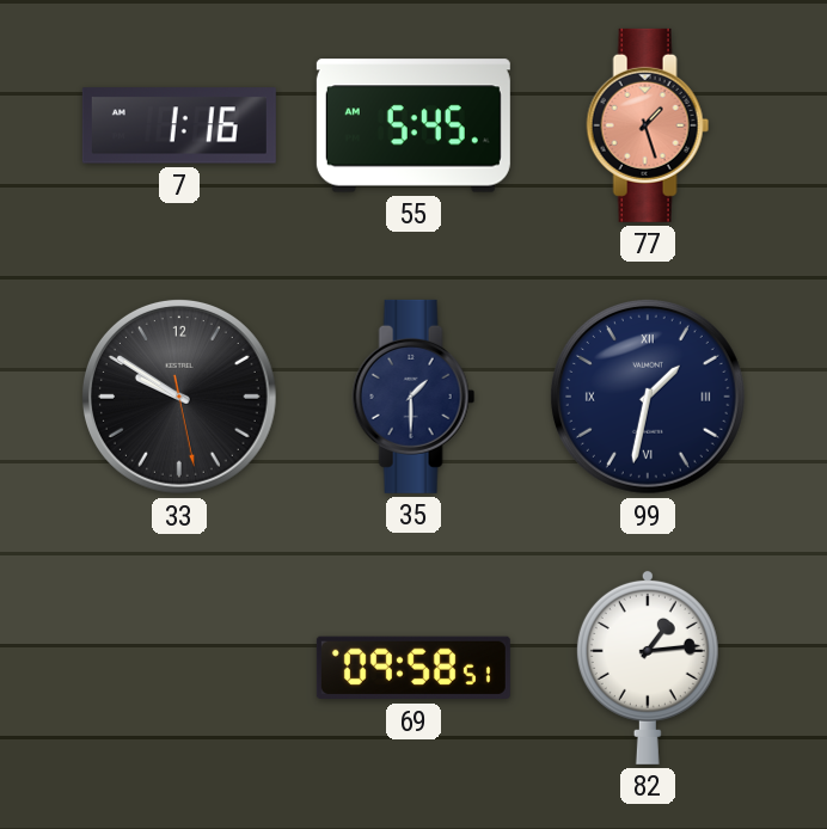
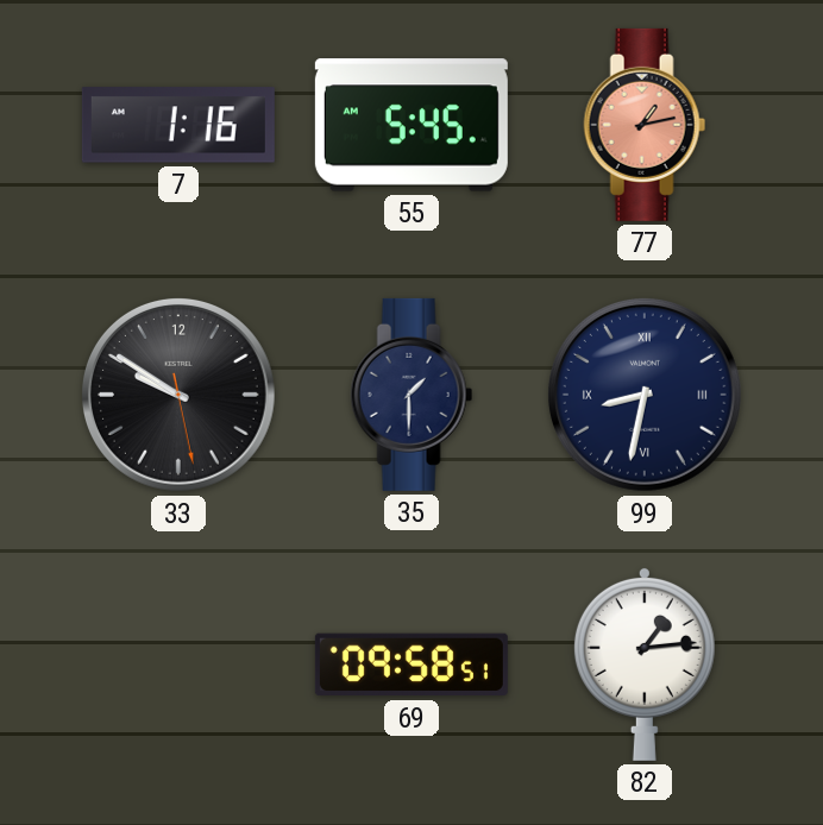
77: 1:27 -> 1:13 (645, 125)
99: 1:32 -> 8:32 (645, 395)
